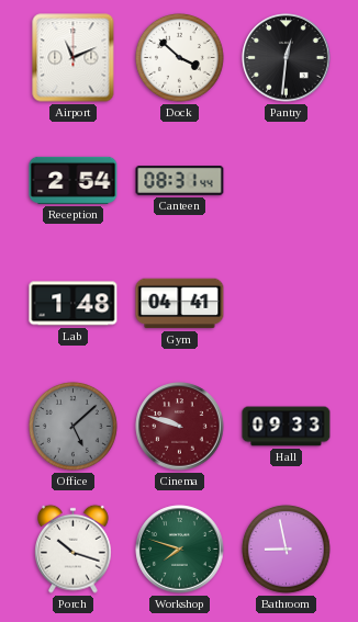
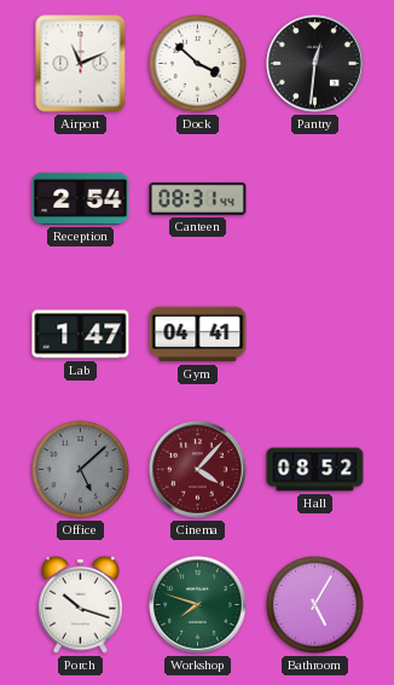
Lab: 1:48 -> 1:47 (81, 335)
Cinema: 9:48 -> 4:07 (198, 470)
Hall: 09:33 -> 08:52 (315, 470)
Bathroom: 8:58 -> 5:05 (314, 604)
